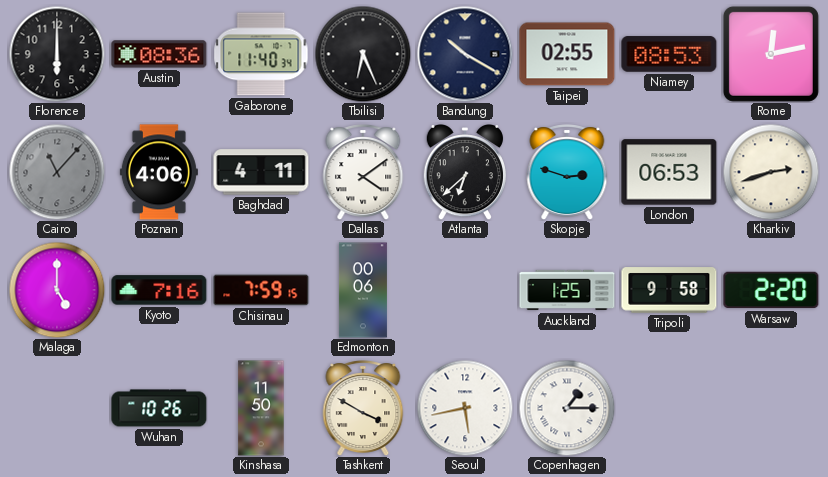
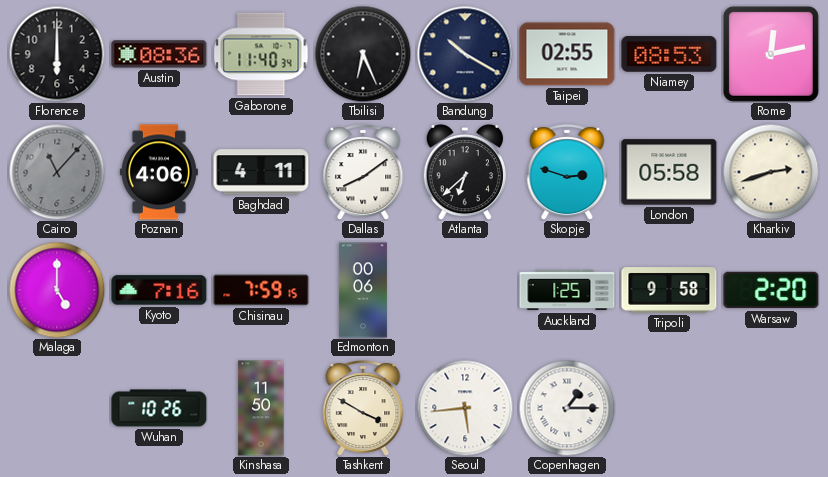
Dallas: 4:09 -> 8:09 (363, 172)
London: 06:53 -> 05:58 (669, 172)
Seoul: 5:43 -> 5:44 (465, 408)
